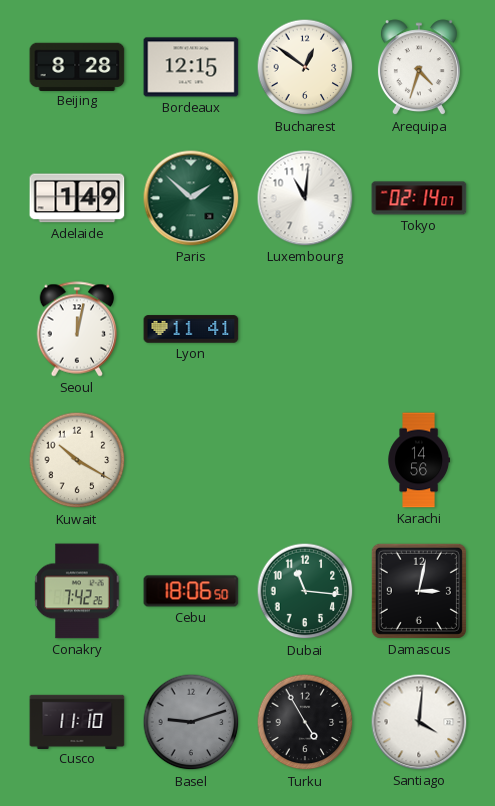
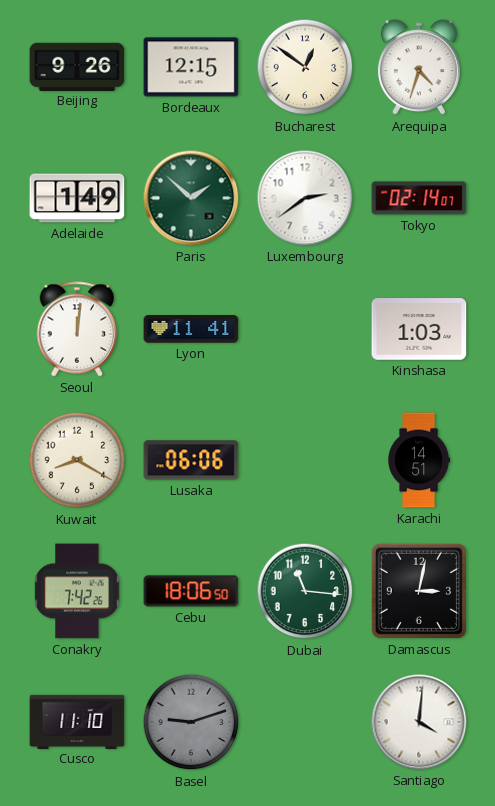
Beijing: 8:28 -> 9:26 (77, 66)
Luxembourg: 11:01 -> 2:39 (305, 198)
Seoul: 12:02 -> 12:01 (77, 329)
Kinshasa: none -> 1:03 (419, 329)
Kuwait: 10:20 -> 8:20 (77, 460)
Lusaka: none -> 06:06 (191, 460)
Karachi: 14:56 -> 14:51 (418, 460)
Turku: 4:55 -> none (305, 722)
